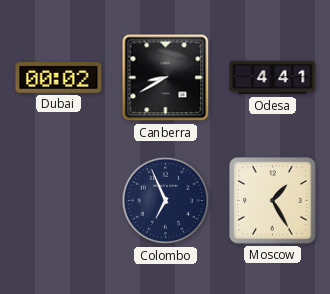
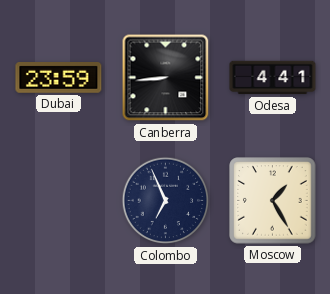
Dubai: 00:02 -> 23:59 (59, 78)
Canberra: 8:40 -> 8:44 (166, 78)
